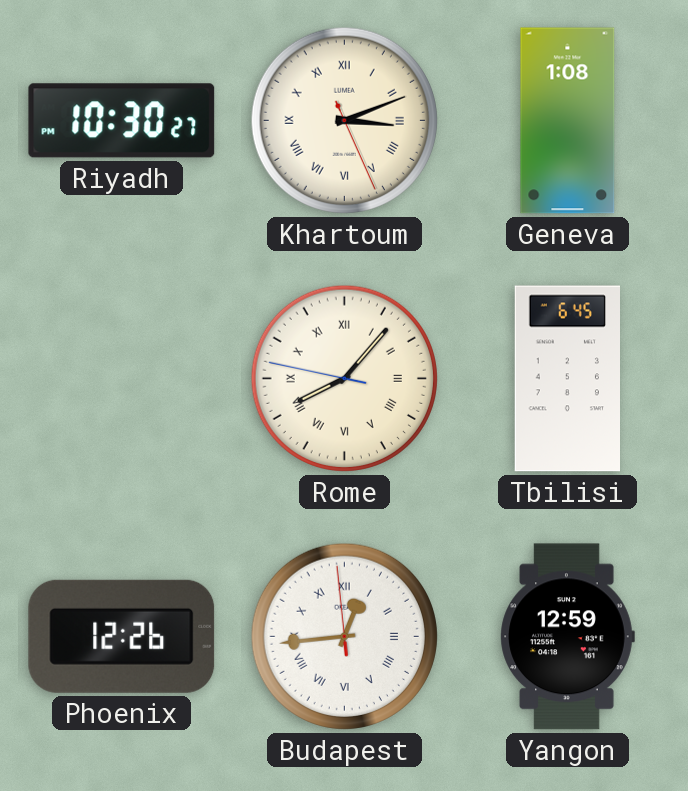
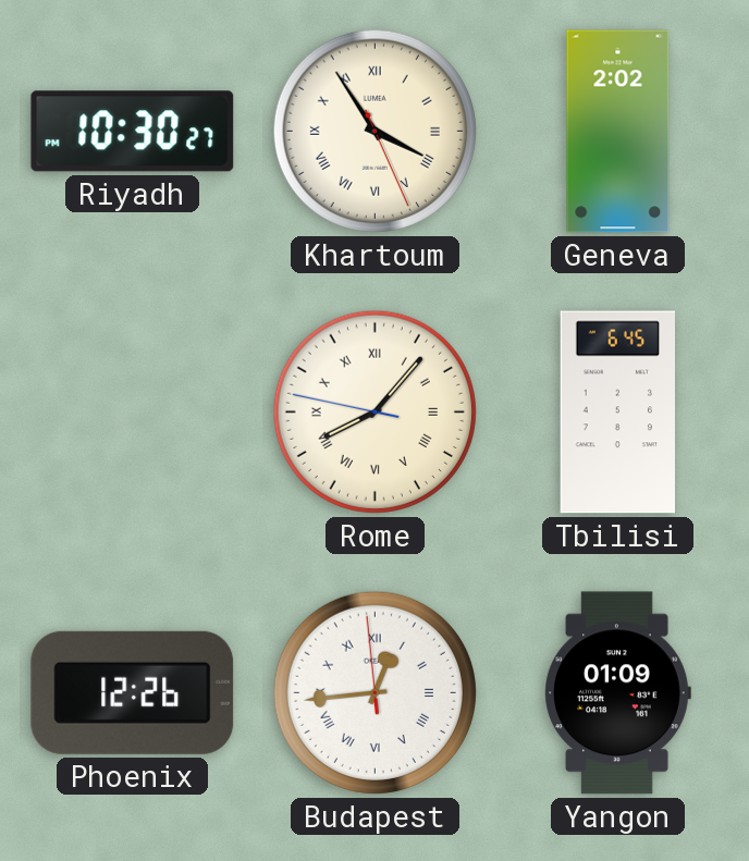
Khartoum: 3:11 -> 3:54 (374, 131)
Geneva: 1:08 -> 2:02 (618, 132)
Yangon: 12:59 -> 01:09 (617, 693)
